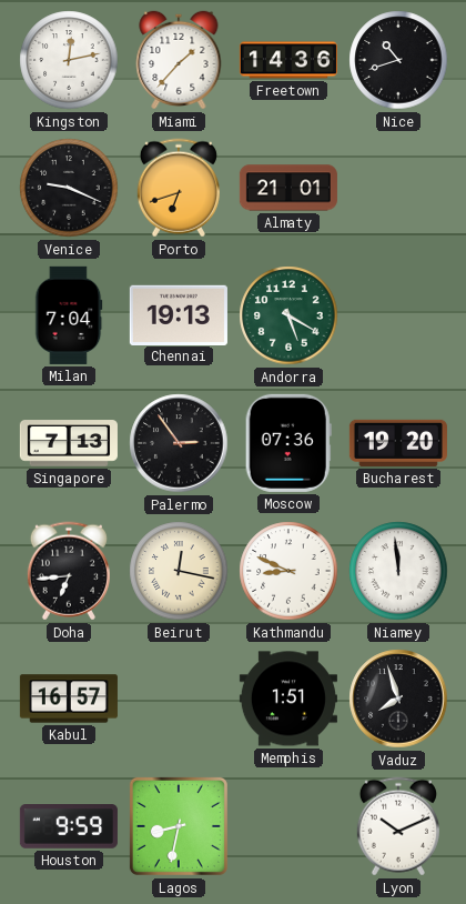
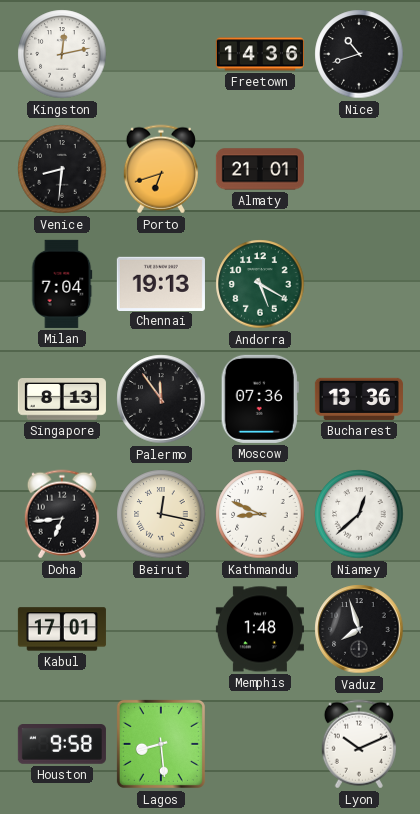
Miami: 1:37 -> none (179, 60)
Venice: 9:19 -> 8:31 (62, 169)
Singapore: 7:13 -> 8:13 (62, 399)
Palermo: 2:54 -> 11:54 (161, 399)
Bucharest: 19:20 -> 13:36 (359, 399)
Niamey: 11:59 -> 12:38 (359, 514)
Kabul: 16:57 -> 17:01 (62, 629)
Memphis: 1:51 -> 1:48 (260, 629)
Houston: 9:59 -> 9:58 (62, 745)
Lagos: 8:32 -> 8:29 (161, 744)
